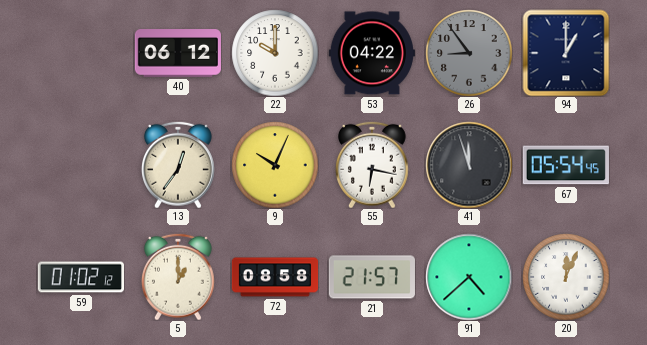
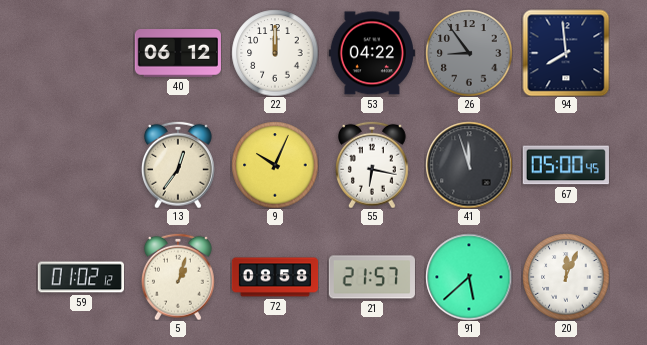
22: 10:00 -> 12:00 (275, 53)
94: 1:00 -> 7:59 (566, 53)
67: 05:54 -> 05:00 (566, 165)
5: 1:00 -> 1:03 (178, 277)
91: 4:38 -> 5:38 (469, 277)
